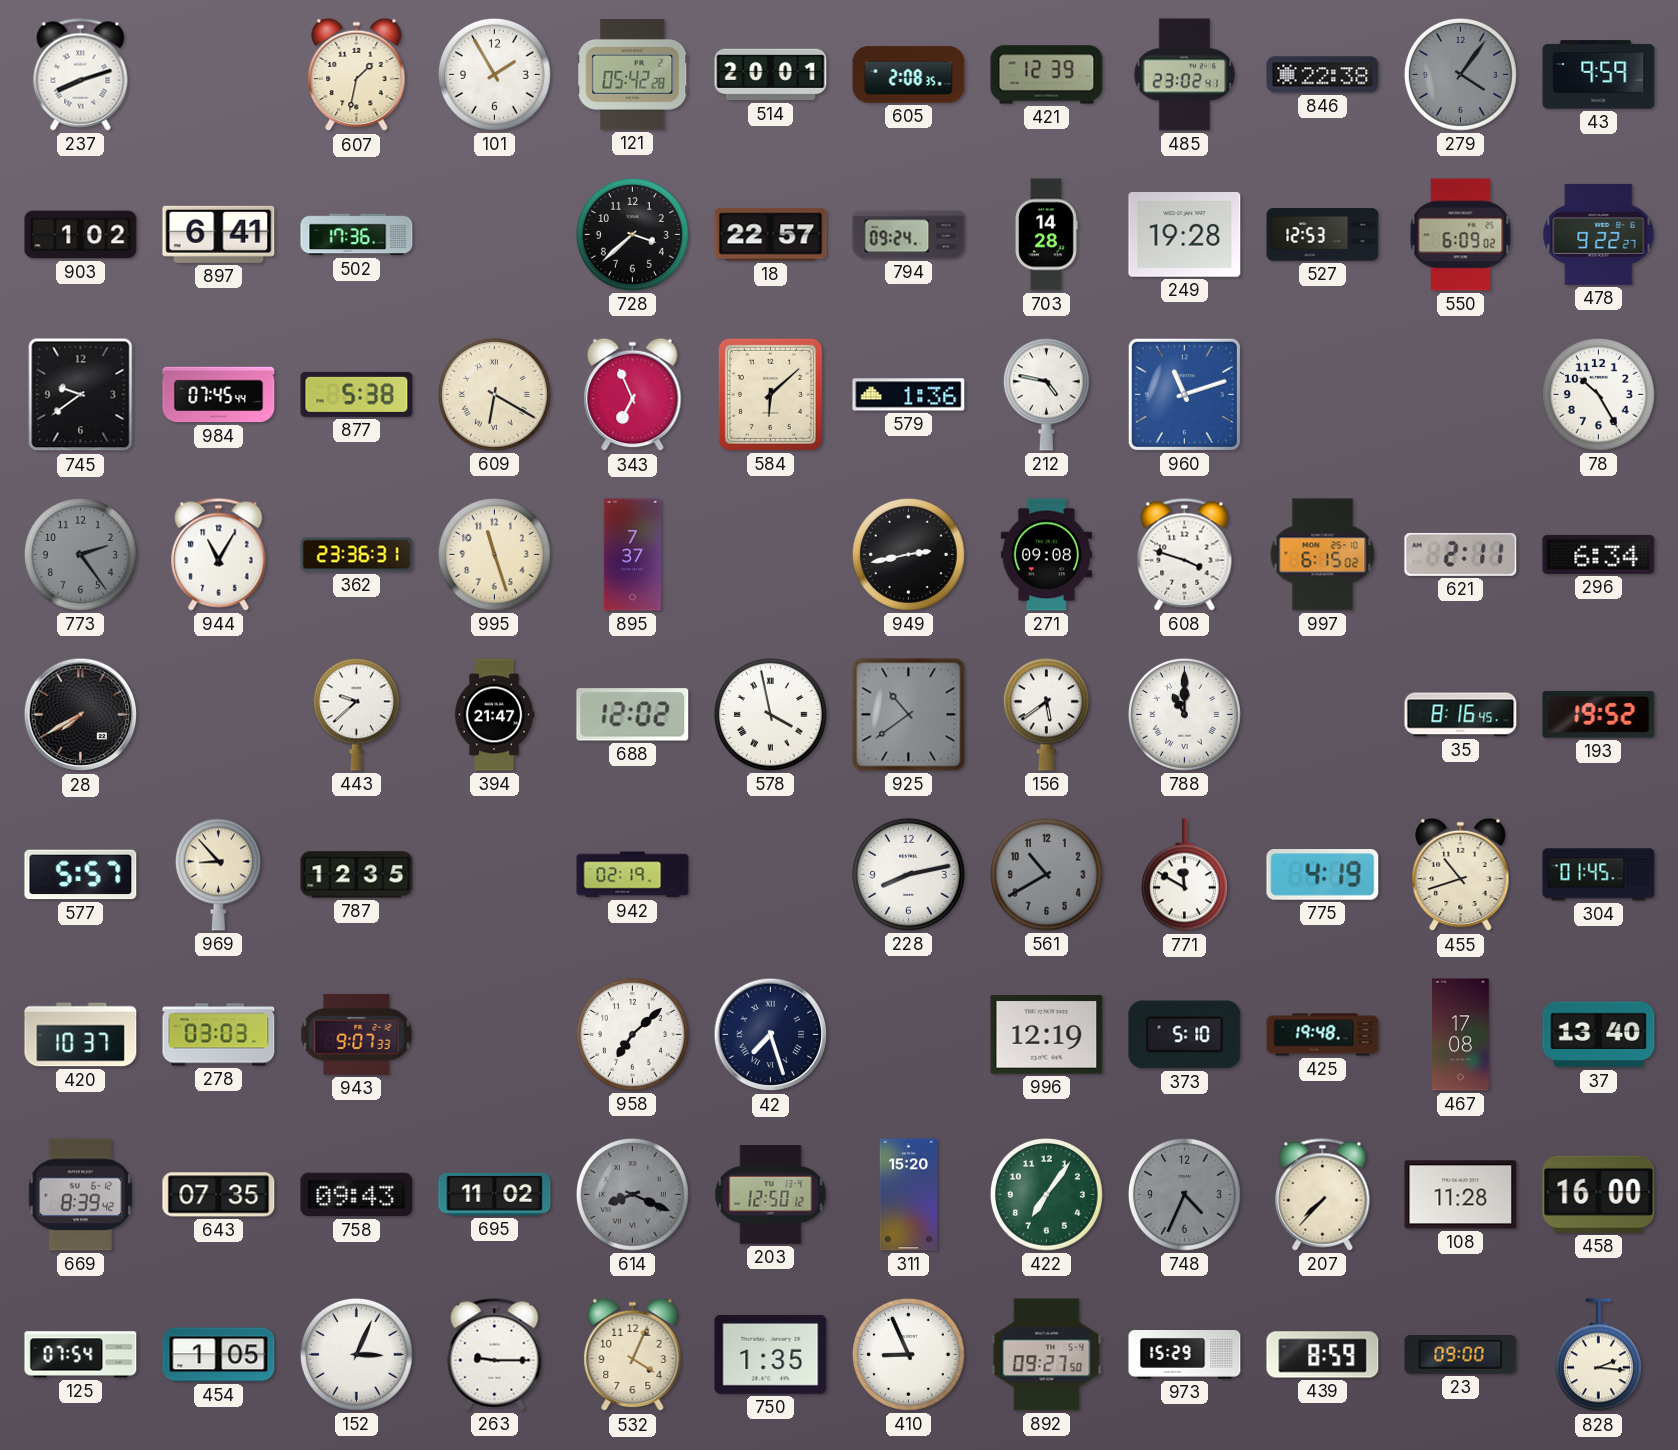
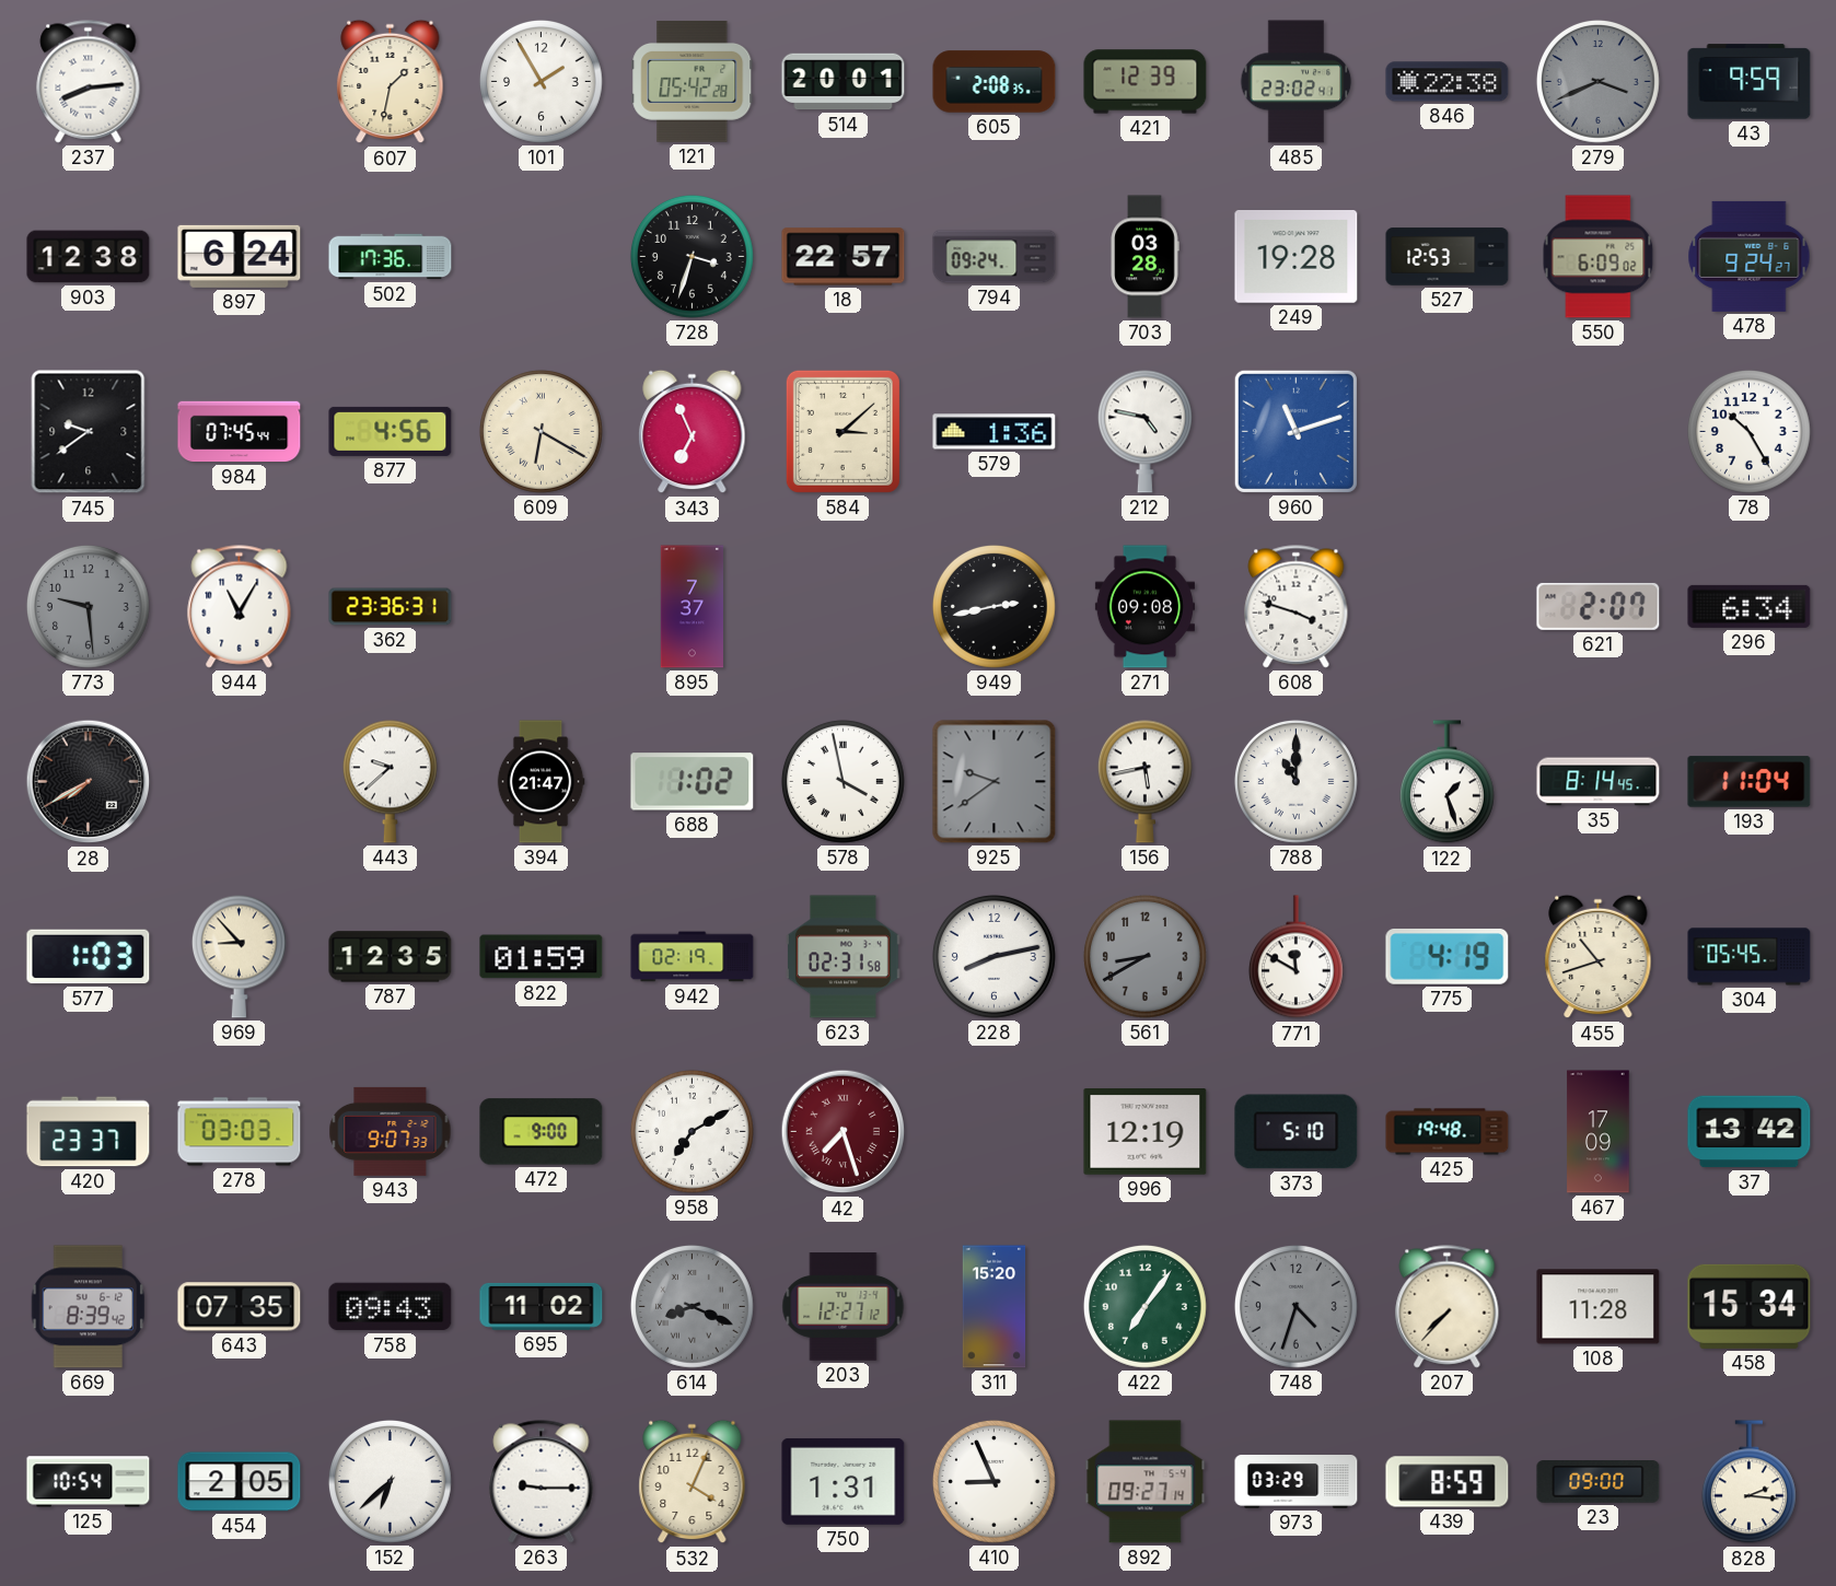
237: 8:12 -> 8:14 (89, 82)
279: 4:06 -> 3:41 (1597, 81)
903: 1:02 -> 12:38 (89, 257)
897: 6:41 -> 6:24 (240, 256)
728: 3:38 -> 3:33 (692, 256)
703: 14:28 -> 03:28 (1144, 257)
478: 9:22 -> 9:24 (1750, 256)
877: 5:38 -> 4:56 (391, 431)
584: 6:08 -> 3:08 (843, 431)
773: 2:24 -> 9:29 (88, 606)
995: 11:27 -> none (494, 554)
997: 6:15 -> none (1323, 555)
621: 2:11 -> 2:07 (1599, 606)
688: 12:02 -> 1:02 (693, 782)
925: 10:39 -> 9:39 (995, 782)
156: 5:39 -> 5:43 (1144, 781)
122: none -> 1:27 (1446, 782)
35: 8:16 -> 8:14 (1599, 782)
193: 19:52 -> 11:04 (1750, 782)
577: 5:57 -> 1:03 (89, 957)
822: none -> 01:59 (542, 957)
623: none -> 02:31 (844, 957)
561: 10:40 -> 8:40 (1144, 956)
304: 01:45 -> 05:45 (1750, 957)
420: 10:37 -> 23:37 (89, 1132)
472: none -> 9:00 (542, 1132)
958: 7:08 -> 7:10 (692, 1131)
42 dial: navy -> burgundy (844, 1132)
467: 17:08 -> 17:09 (1599, 1132)
37: 13:40 -> 13:42 (1750, 1132)
203: 12:50 -> 12:27 (844, 1307)
748: 4:34 -> 4:33 (1295, 1306)
458: 16:00 -> 15:34 (1750, 1306)
125: 07:54 -> 10:54 (89, 1482)
454: 1:05 -> 2:05 (240, 1482)
152: 3:04 -> 6:38 (390, 1481)
750: 1:35 -> 1:31 (844, 1481)
892: 09:27:50 -> 09:27:14 (1146, 1482)
973: 15:29 -> 03:29 (1297, 1482)
